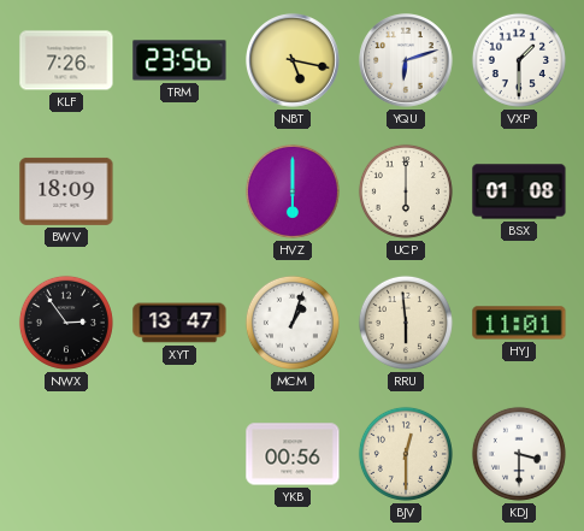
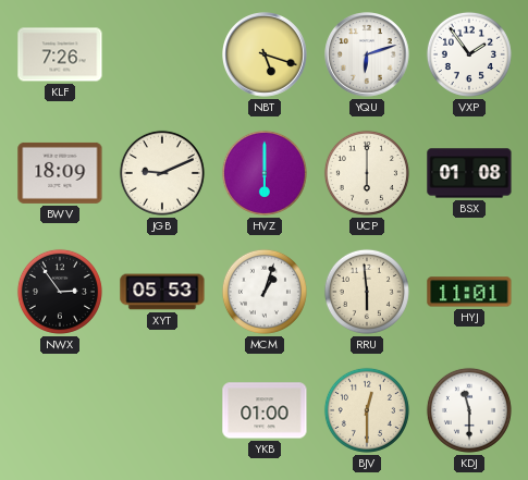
TRM: 23:56 -> none (179, 60)
NBT: 5:17 -> 5:18 (265, 54)
VXP: 1:30 -> 1:54 (469, 54)
JGB: none -> 9:11 (162, 173)
XYT: 13:47 -> 05:53 (162, 292)
YKB: 00:56 -> 01:00 (265, 410)
KDJ: 3:30 -> 11:30 (469, 410)
